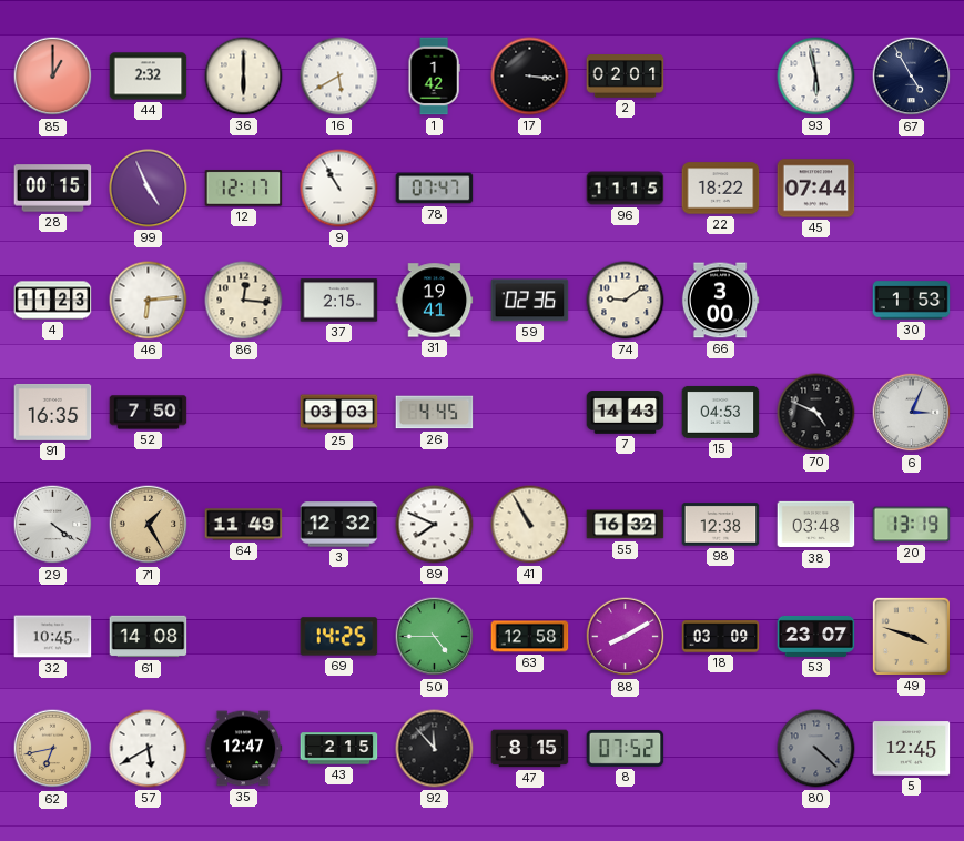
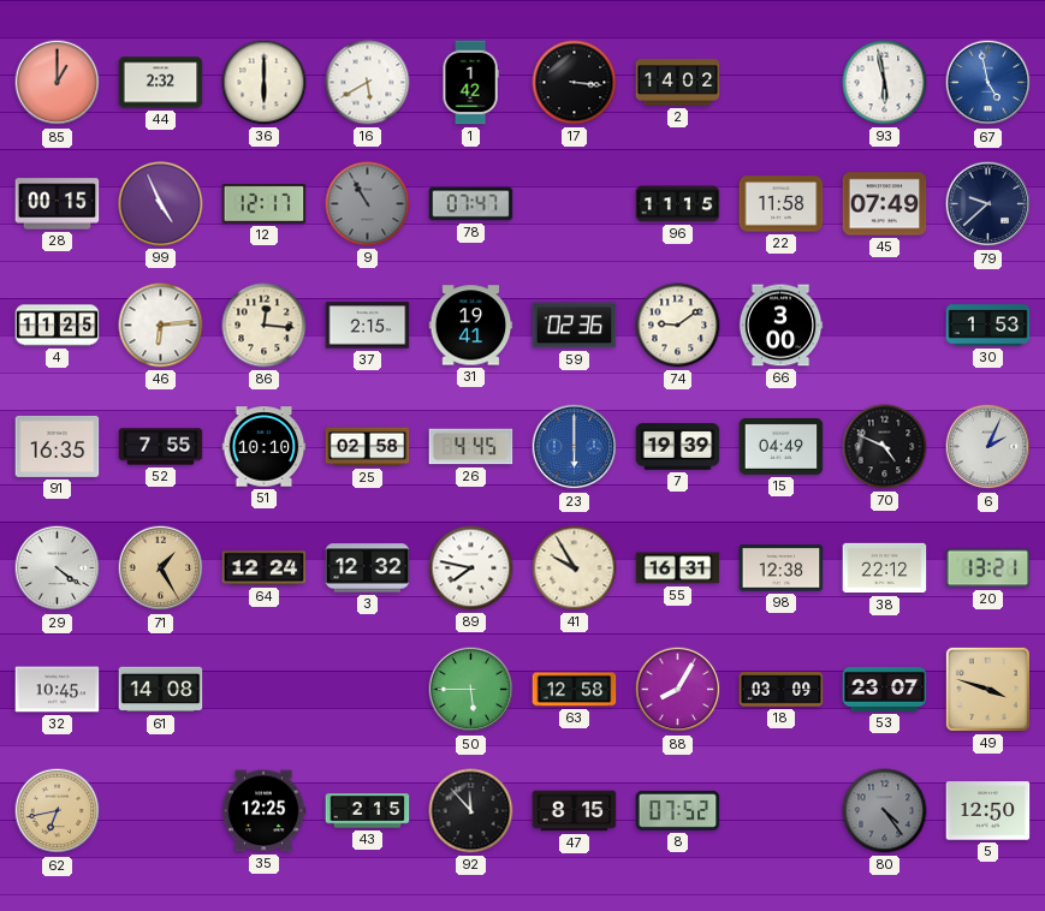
2: 02:01 -> 14:02 (678, 83)
67: 4:55 -> 4:58 (988, 83)
67 dial: navy -> blue (988, 83)
9 dial: white -> grey (368, 204)
22: 18:22 -> 11:58 (782, 204)
45: 07:44 -> 07:49 (885, 204)
79: none -> 9:38 (988, 204)
4: 11:23 -> 11:25 (58, 326)
52: 7:50 -> 7:55 (161, 447)
51: none -> 10:10 (265, 447)
25: 03:03 -> 02:58 (368, 447)
23: none -> 6:00 (575, 447)
7: 14:43 -> 19:39 (678, 447)
15: 04:53 -> 04:49 (782, 447)
6: 3:04 -> 2:04 (988, 447)
64: 11:49 -> 12:24 (265, 568)
89: 7:49 -> 7:47 (471, 568)
41: 10:55 -> 9:55 (575, 568)
55: 16:32 -> 16:31 (678, 568)
38: 03:48 -> 22:12 (885, 568)
20: 13:19 -> 13:21 (988, 568)
69: 14:25 -> none (339, 637)
50: 4:45 -> 5:45 (471, 690)
88: 8:10 -> 8:05 (678, 690)
57: 5:40 -> none (149, 749)
35: 12:47 -> 12:25 (263, 811)
80: 4:22 -> 4:24 (885, 811)
5: 12:45 -> 12:50 (988, 811)
